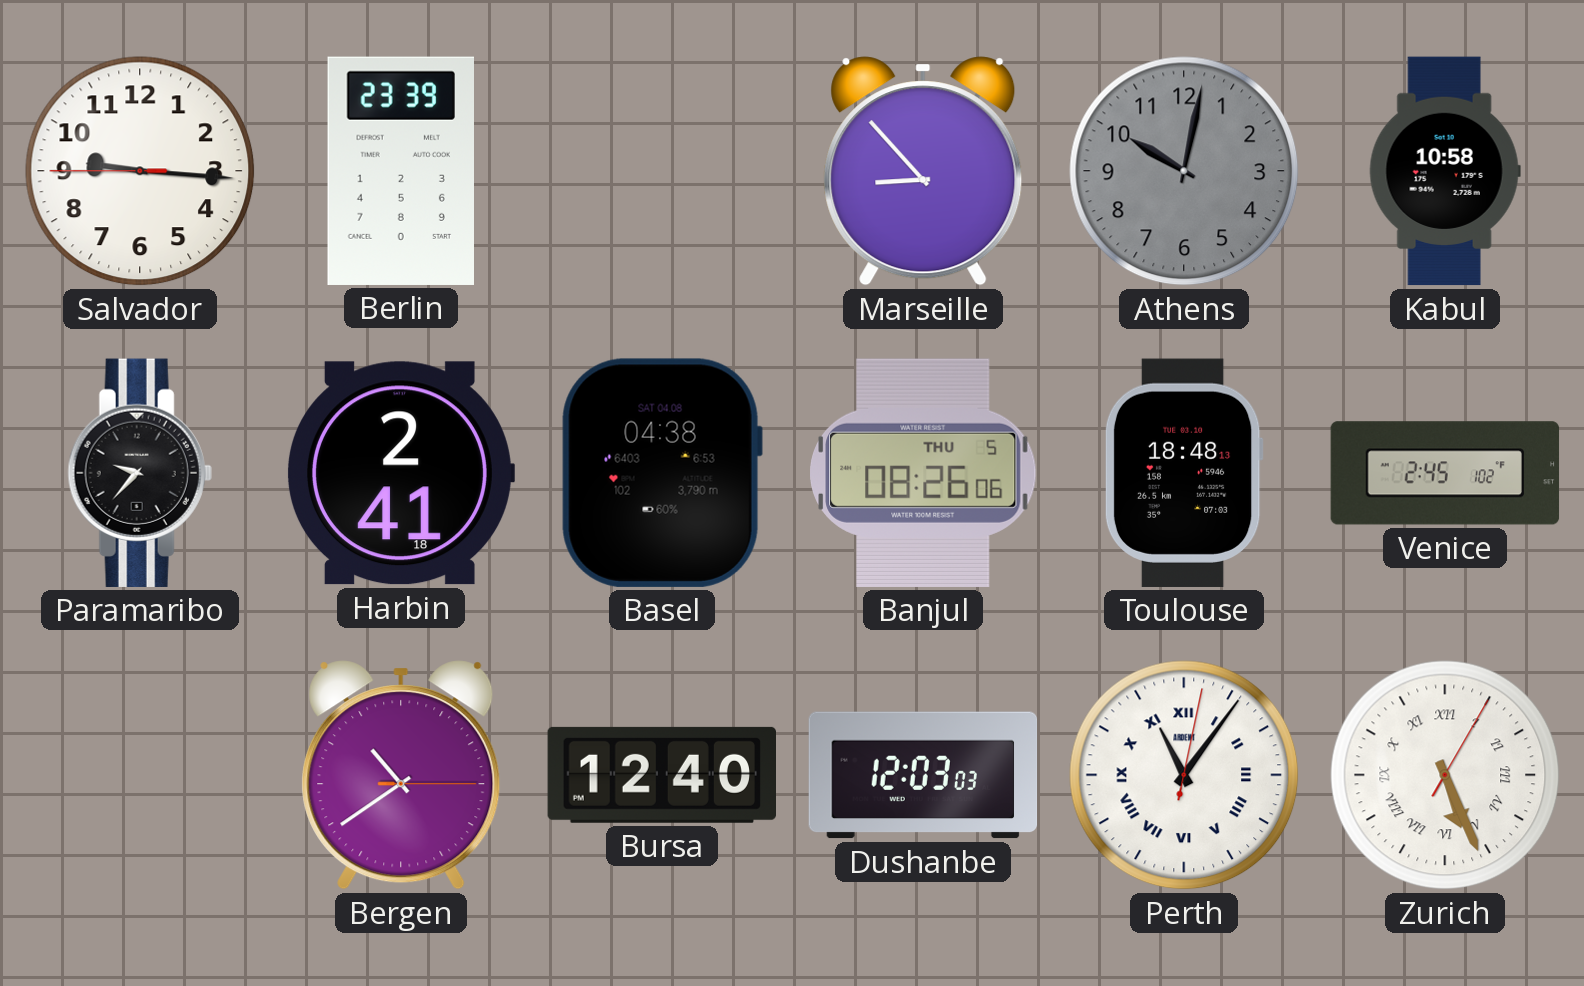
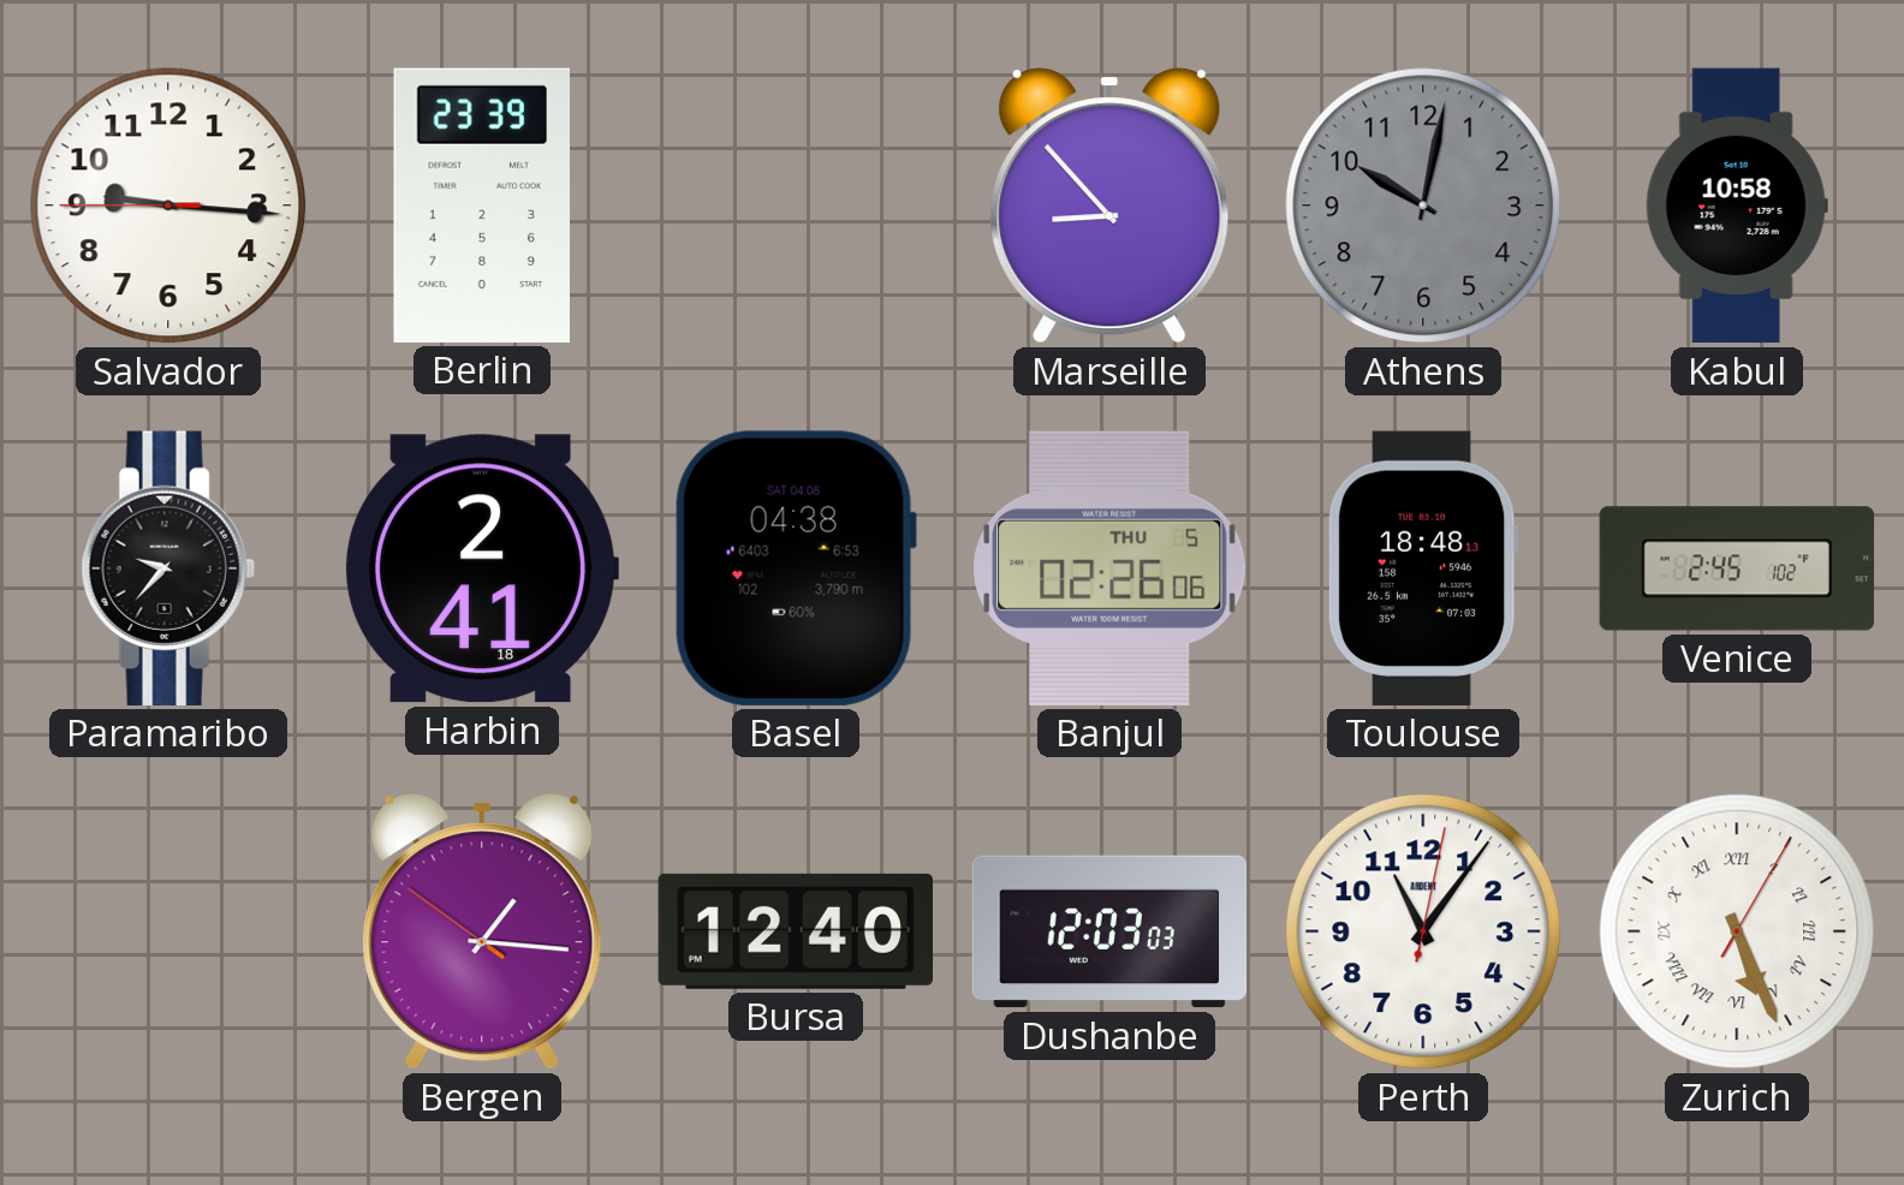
Banjul: 08:26 -> 02:26 (1109, 568)
Bergen: 10:39 -> 1:15 (482, 931)
Perth numerals: Roman -> Arabic (1423, 931)
